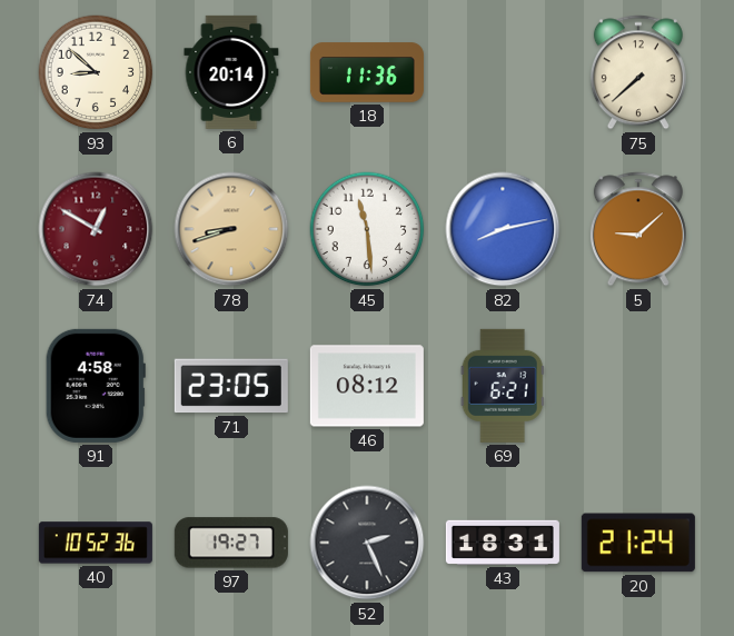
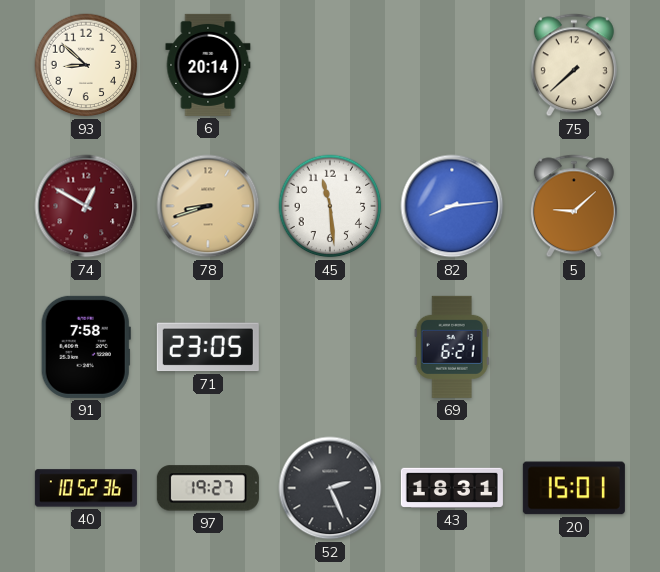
18: 11:36 -> none (367, 72)
82: 8:13 -> 8:14 (452, 206)
91: 4:58 -> 7:58 (86, 347)
46: 08:12 -> none (367, 386)
20: 21:24 -> 15:01 (574, 488)
